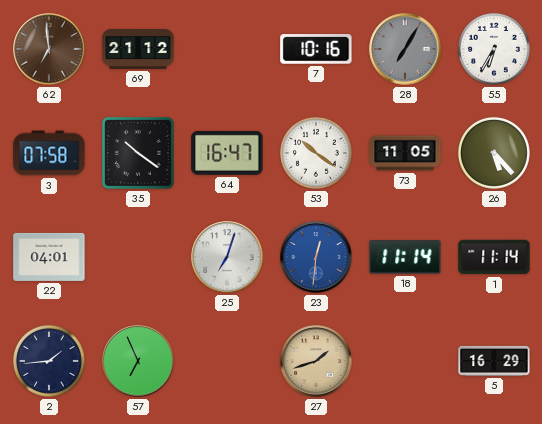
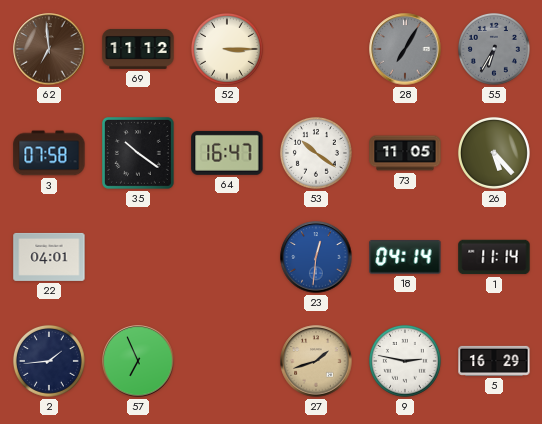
69: 21:12 -> 11:12 (138, 49)
52: none -> 3:15 (227, 49)
7: 10:16 -> none (316, 49)
55 dial: white -> grey (494, 49)
25: 7:03 -> none (227, 257)
18: 11:14 -> 04:14 (405, 257)
9: none -> 2:47 (405, 361)
